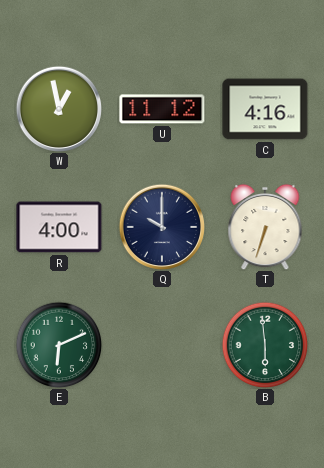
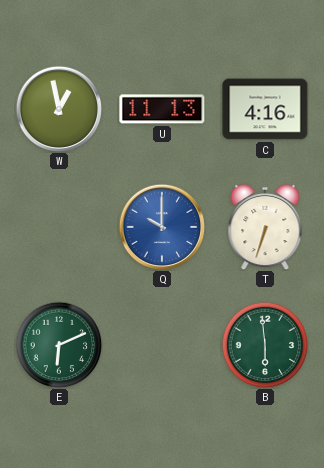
U: 11:12 -> 11:13 (162, 109)
R: 4:00 -> none (59, 227)
Q dial: navy -> blue (162, 227)
